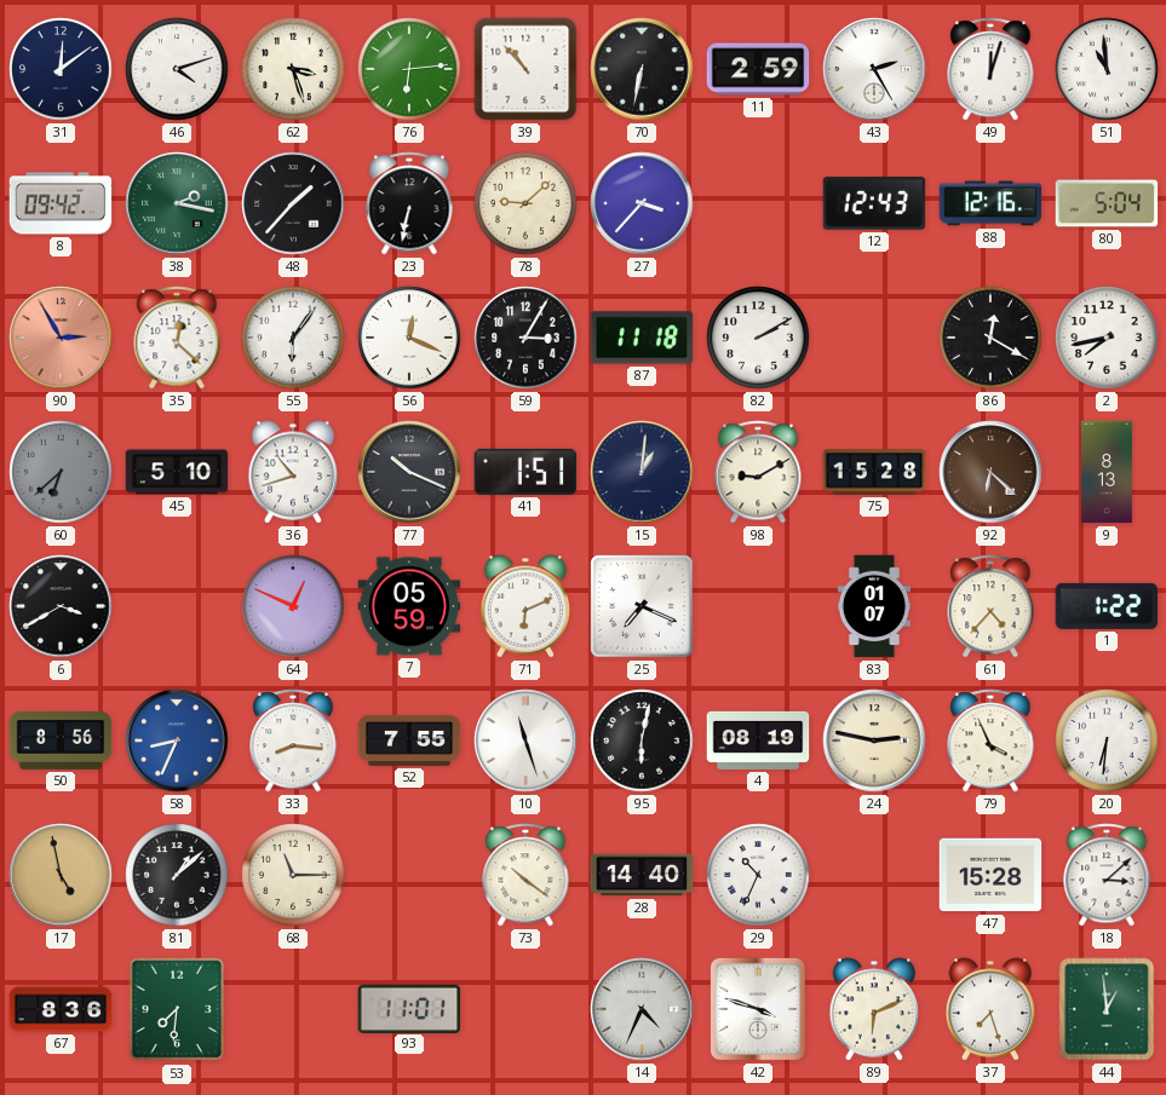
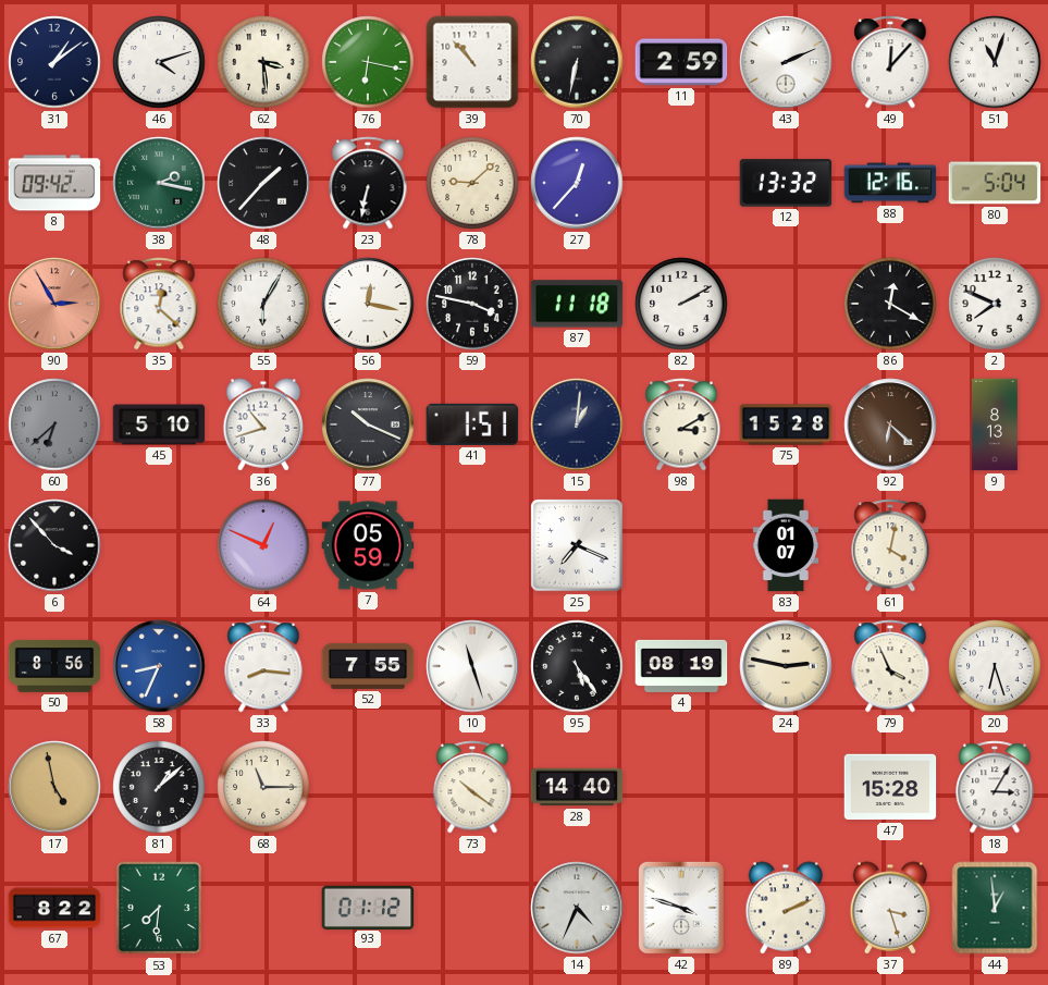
31: 12:09 -> 1:09 (54, 62)
62: 3:27 -> 3:29 (263, 62)
76: 6:14 -> 6:17 (368, 62)
43: 2:25 -> 2:11 (786, 62)
49: 12:03 -> 12:07 (890, 62)
51: 10:59 -> 11:03 (995, 62)
27: 3:37 -> 12:37 (577, 183)
12: 12:43 -> 13:32 (786, 183)
55: 6:06 -> 6:05 (263, 304)
56: 12:19 -> 12:17 (368, 304)
59: 3:05 -> 3:47 (472, 304)
2: 7:43 -> 7:49 (995, 304)
98: 9:10 -> 3:10 (681, 424)
6: 3:40 -> 3:53 (54, 545)
71: 6:11 -> none (525, 606)
61: 4:37 -> 4:02 (890, 545)
1: 1:22 -> none (1107, 606)
95: 6:02 -> 5:24 (577, 666)
20: 6:31 -> 6:27 (995, 666)
29: 10:34 -> none (758, 875)
18: 3:08 -> 3:05 (995, 787)
67: 8:36 -> 8:22 (54, 908)
93: 11:01 -> 01:12 (368, 907)
89: 6:11 -> 2:11 (786, 908)
37: 7:27 -> 3:27 (890, 908)
